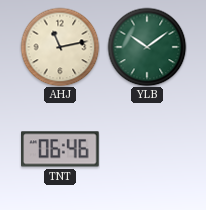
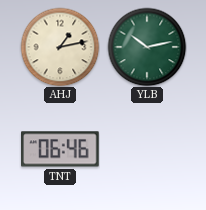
AHJ: 11:13 -> 1:13 (60, 47)
YLB: 10:09 -> 10:13 (147, 47)
